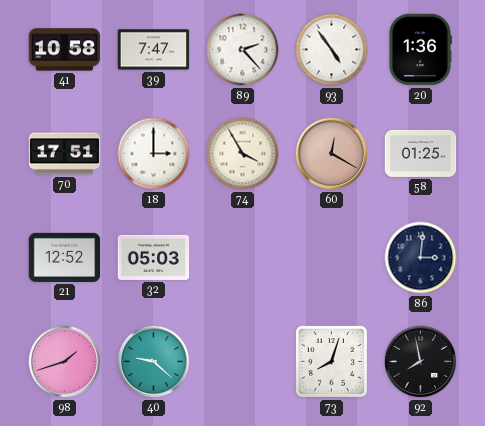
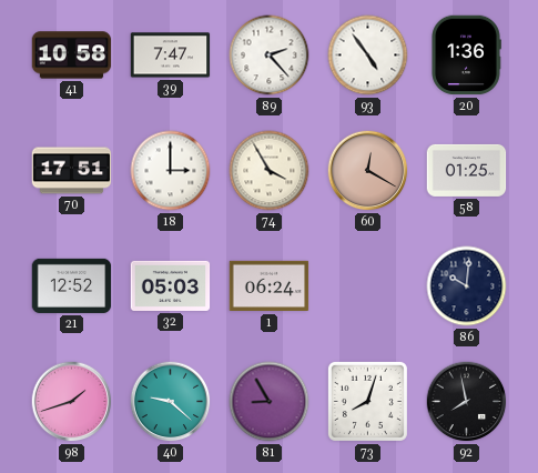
1: none -> 06:24 (270, 286)
86: 3:01 -> 10:01 (467, 286)
81: none -> 8:55 (270, 402)
